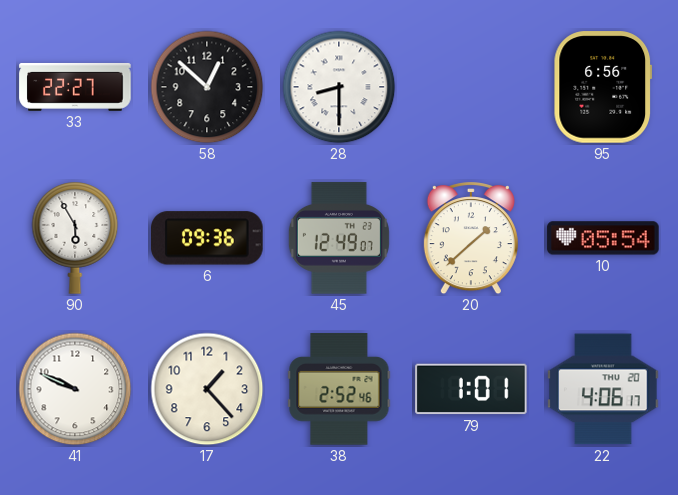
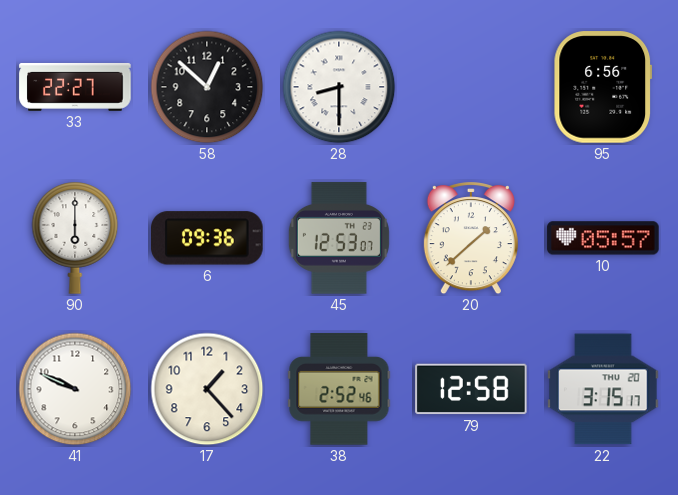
90: 5:55 -> 6:00 (75, 238)
45: 12:49 -> 12:53 (339, 238)
10: 05:54 -> 05:57 (603, 238)
79: 1:01 -> 12:58 (471, 389)
22: 4:06 -> 3:15 (603, 389)
